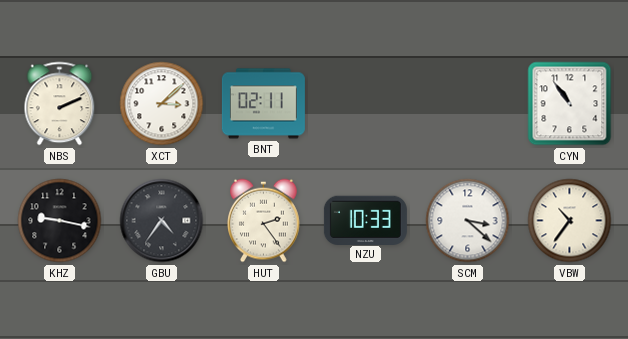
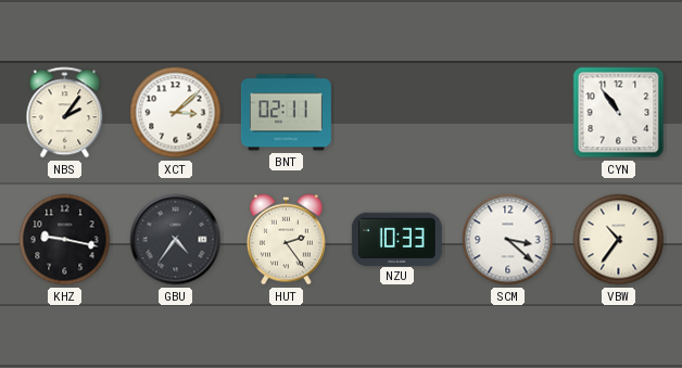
NBS: 2:11 -> 2:06 (65, 113)
